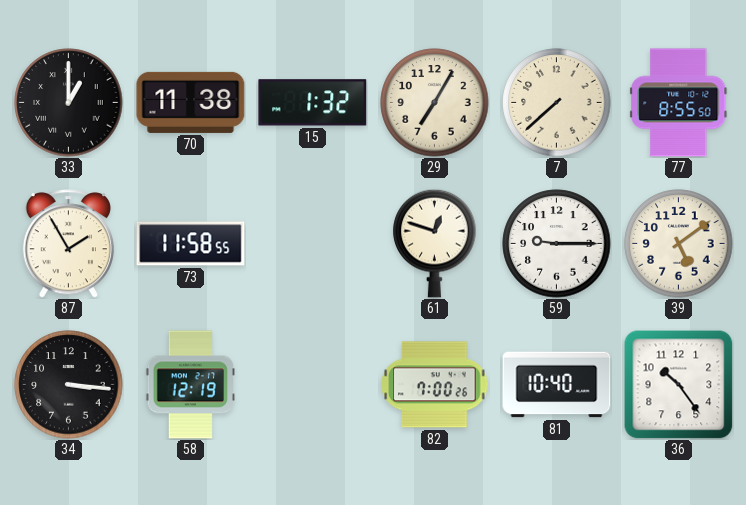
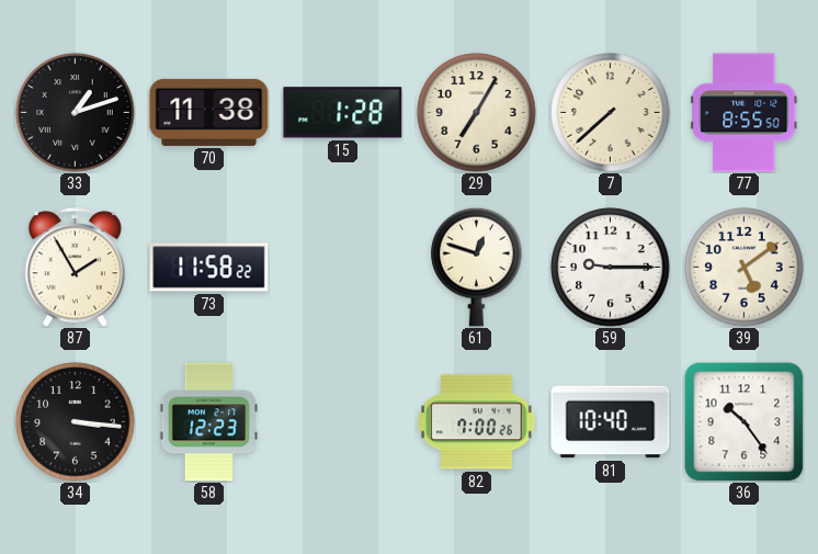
33: 1:00 -> 1:12 (76, 113)
15: 1:32 -> 1:28 (343, 113)
73: 11:58:55 -> 11:58:22 (209, 268)
58: 12:19 -> 12:23 (208, 422)
